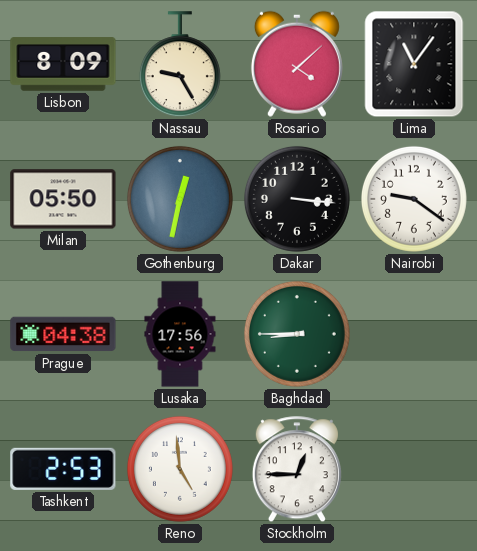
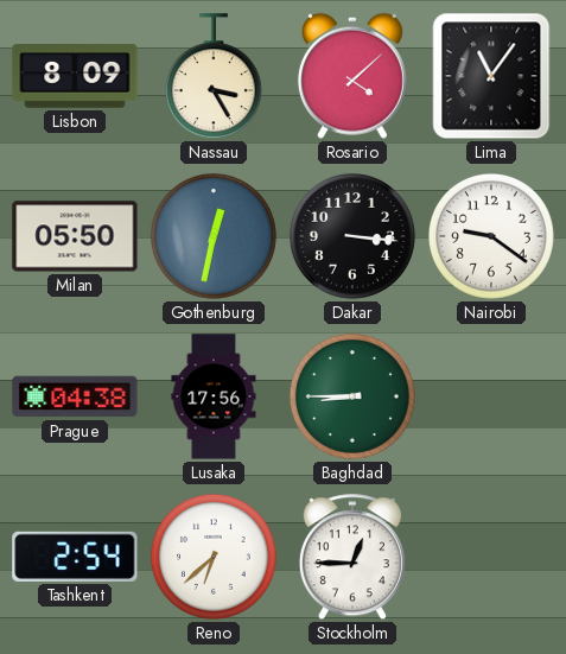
Nassau: 9:25 -> 3:25 (214, 77)
Tashkent: 2:53 -> 2:54 (75, 557)
Reno: 4:59 -> 6:38 (214, 557)
